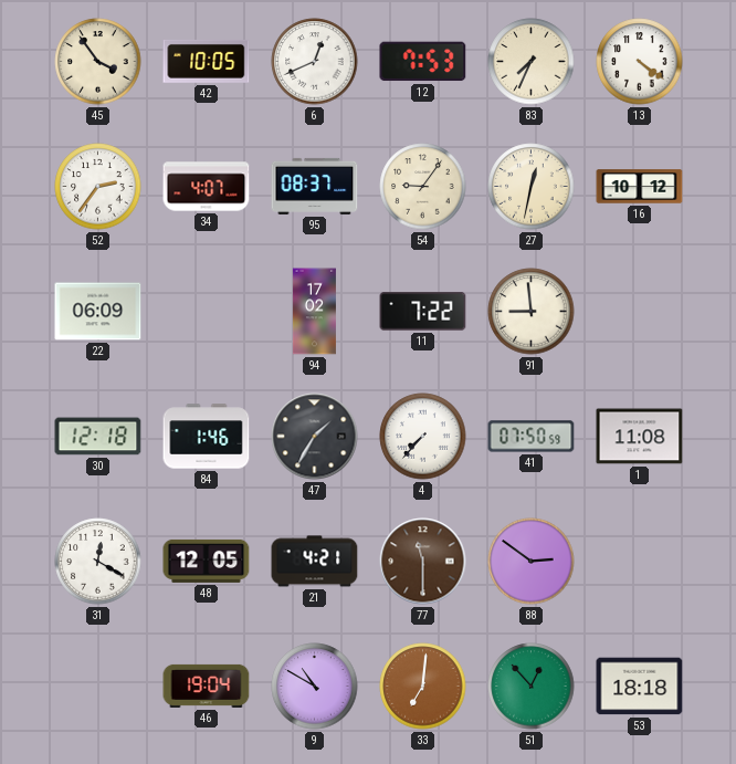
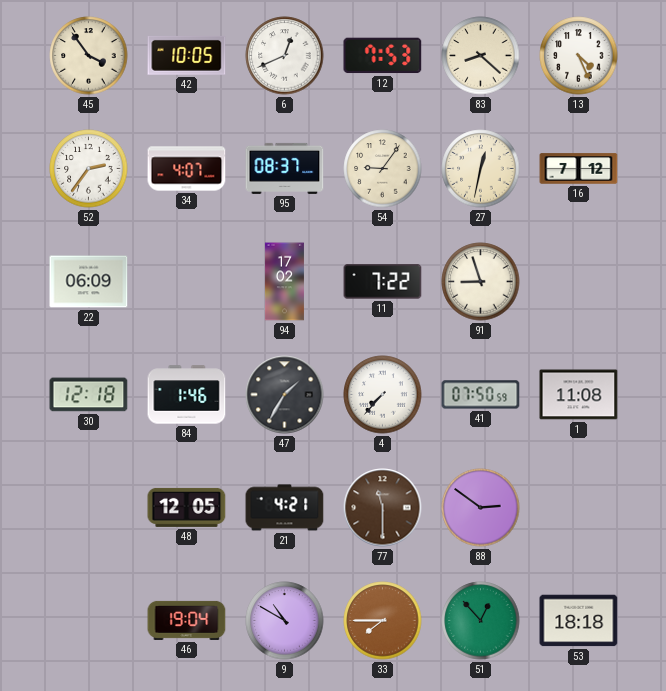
83: 7:34 -> 8:22 (481, 56)
13: 4:21 -> 4:26 (579, 56)
16: 10:12 -> 7:12 (579, 169)
91: 8:59 -> 8:57 (481, 282)
31: 12:20 -> none (98, 562)
33: 7:01 -> 7:45 (383, 621)
